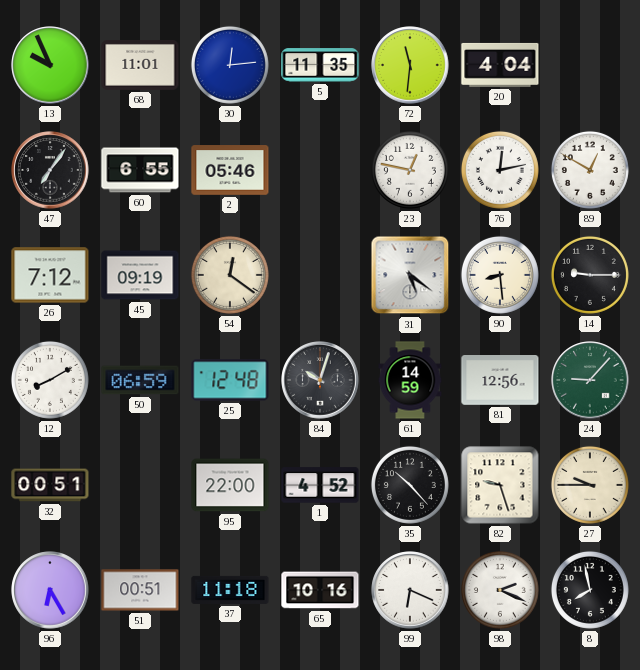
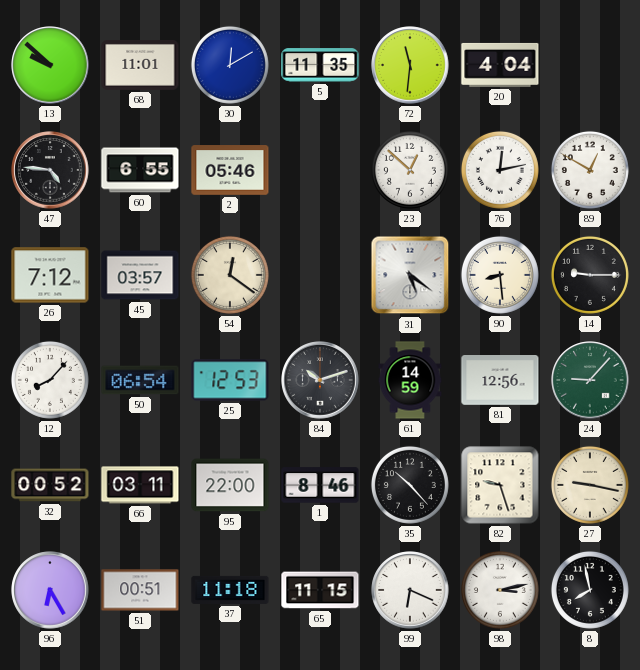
13: 9:56 -> 9:52 (50, 65)
30: 12:14 -> 12:10 (230, 65)
47: 7:06 -> 4:46 (50, 170)
23: 12:47 -> 12:52 (410, 170)
45: 09:19 -> 03:57 (140, 275)
12: 8:10 -> 8:07 (50, 380)
50: 06:59 -> 06:54 (140, 380)
25: 12:48 -> 12:53 (230, 380)
84: 10:03 -> 10:12 (320, 380)
32: 00:51 -> 00:52 (50, 485)
66: none -> 03:11 (140, 485)
1: 4:52 -> 8:46 (320, 485)
27: 9:45 -> 9:17 (590, 485)
65: 10:16 -> 11:15 (320, 590)
98: 2:19 -> 3:13 (500, 590)
